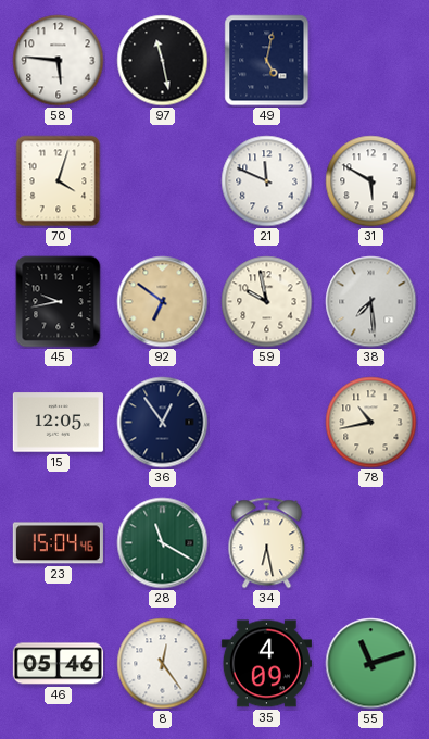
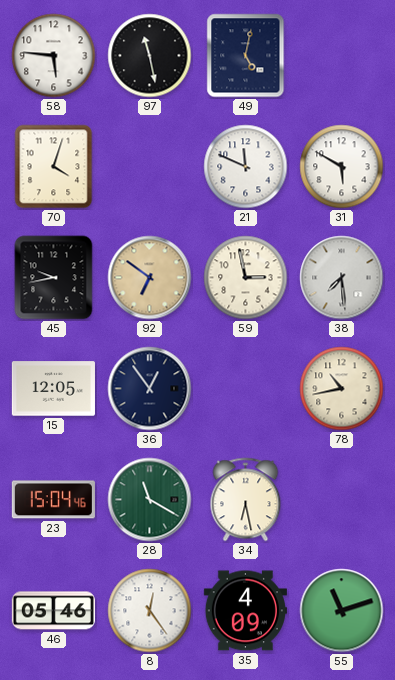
59: 9:58 -> 2:58 (246, 278)
